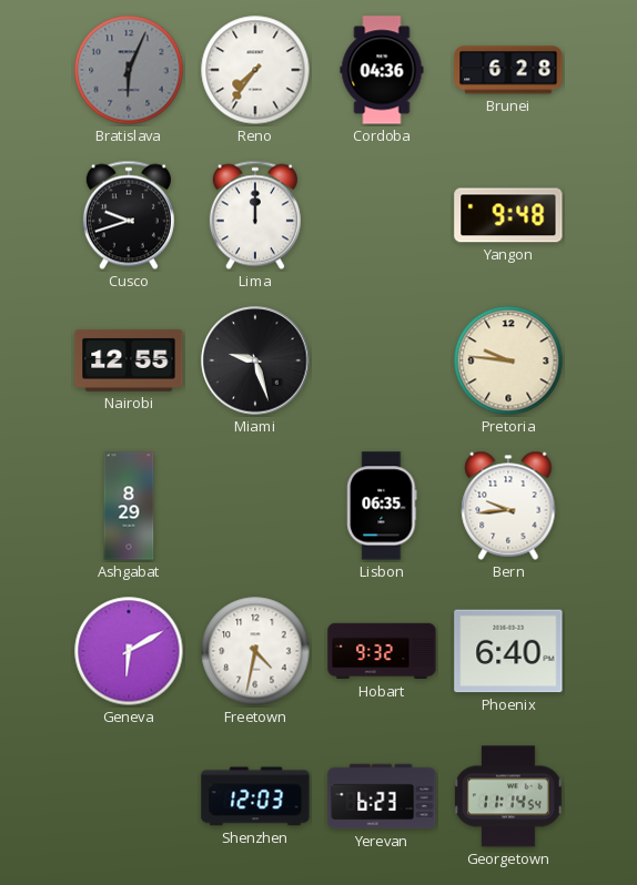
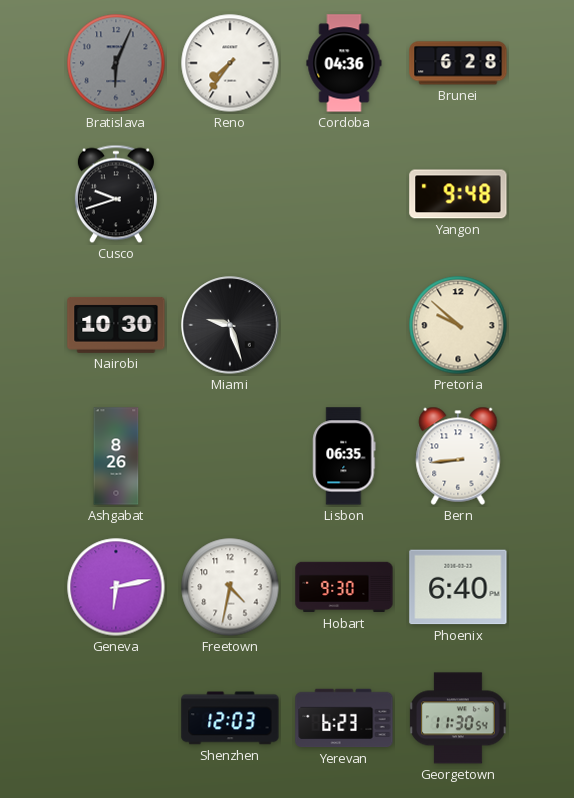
Lima: 12:00 -> none (255, 215)
Nairobi: 12:55 -> 10:30 (116, 325)
Pretoria: 9:46 -> 9:52 (458, 325)
Ashgabat: 8:29 -> 8:26 (116, 456)
Bern: 9:44 -> 8:44 (458, 456)
Geneva: 6:10 -> 6:13 (116, 587)
Hobart: 9:32 -> 9:30 (344, 587)
Georgetown: 11:14 -> 11:30 (458, 718)
